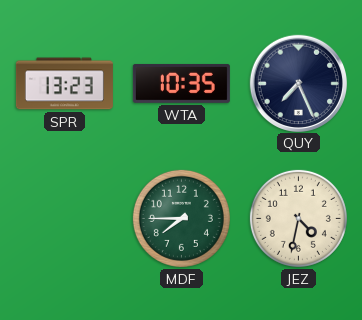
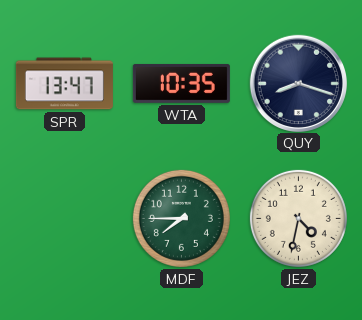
SPR: 13:23 -> 13:47 (64, 84)
QUY: 7:26 -> 8:18 (298, 83)
